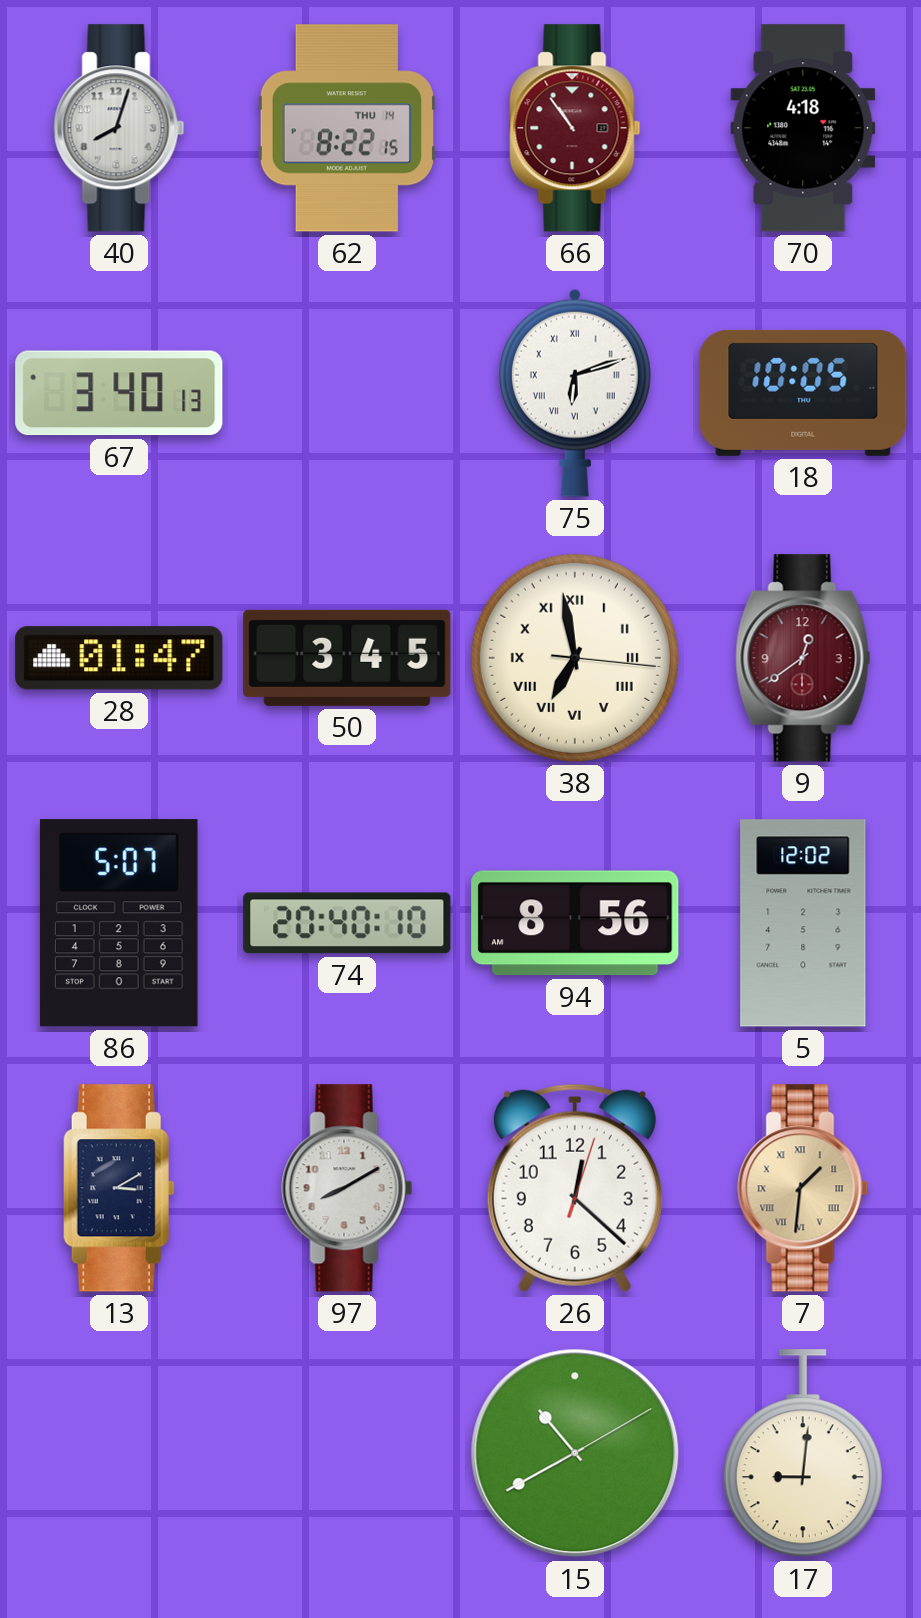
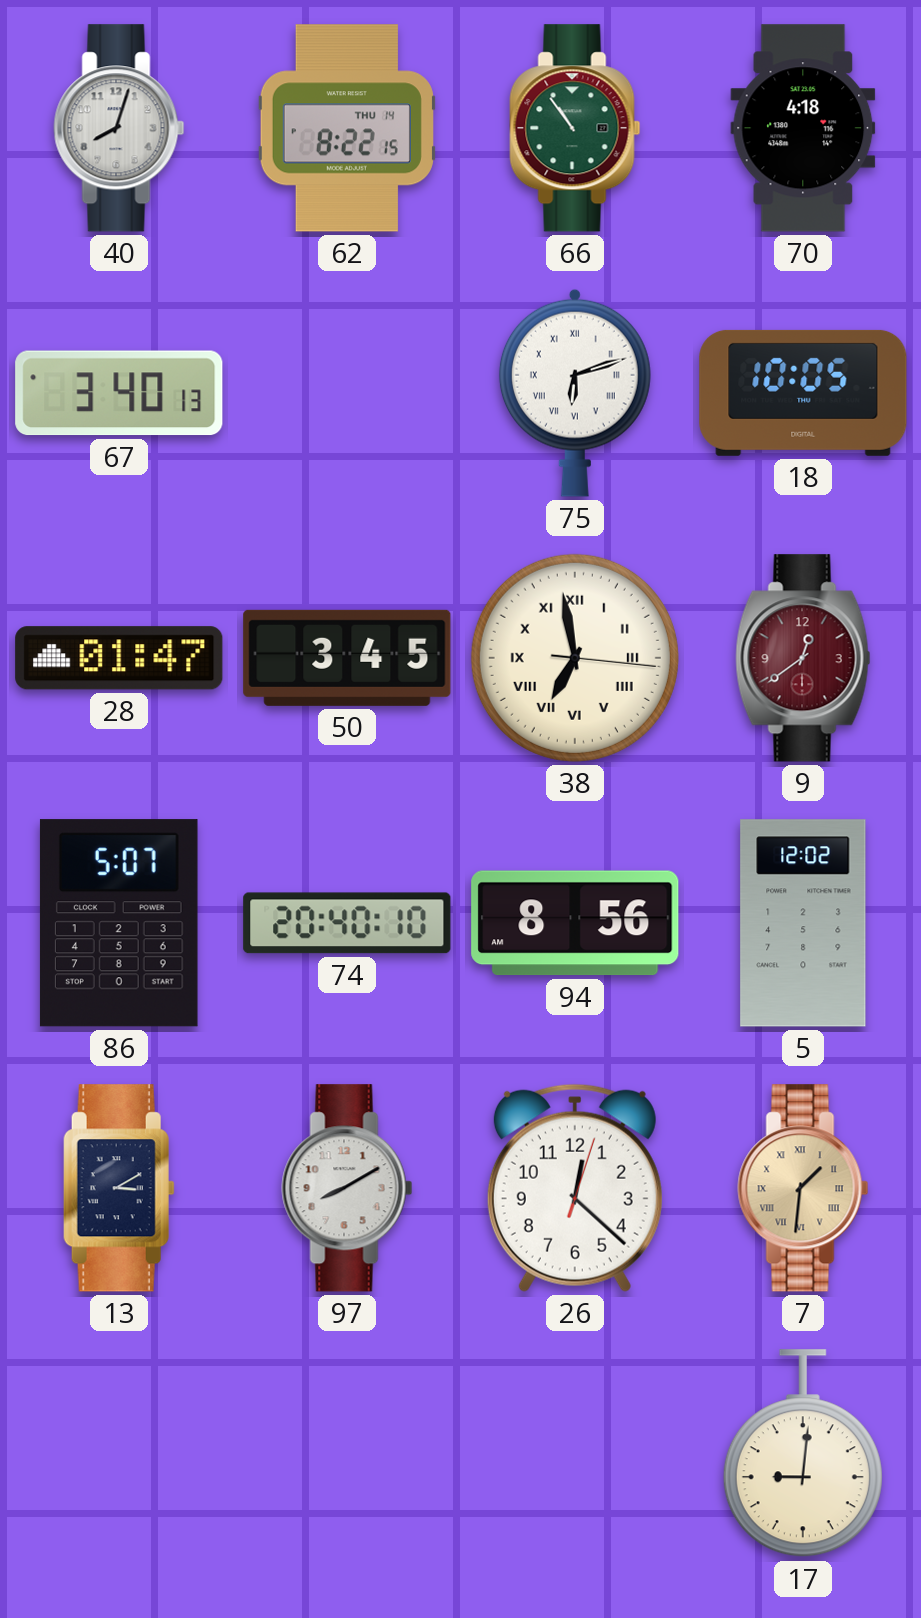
66 dial: burgundy -> green (575, 128)
15: 10:40 -> none (575, 1453)
